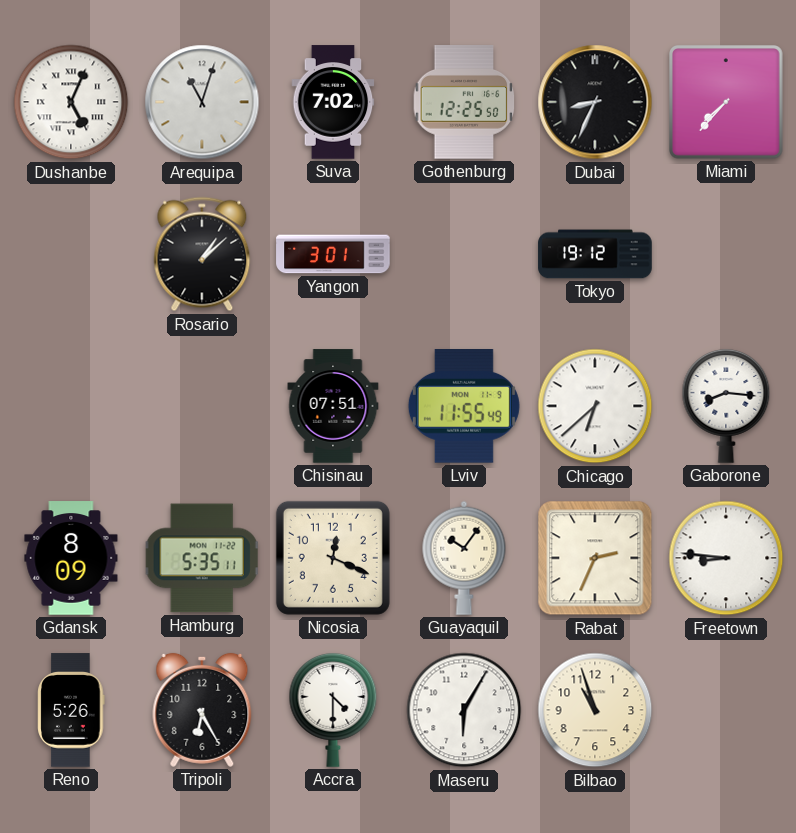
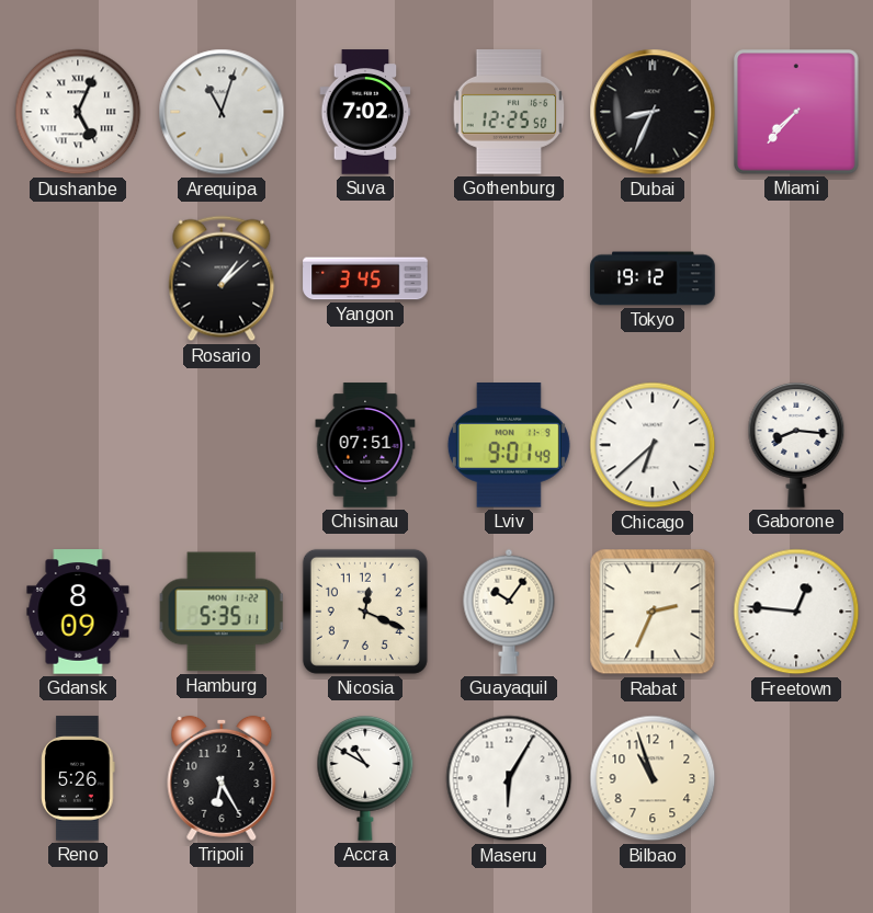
Yangon: 3:01 -> 3:45 (365, 278)
Lviv: 11:55 -> 9:01 (509, 446)
Freetown: 8:46 -> 12:46 (796, 612)
Accra: 4:30 -> 10:50 (365, 778)
